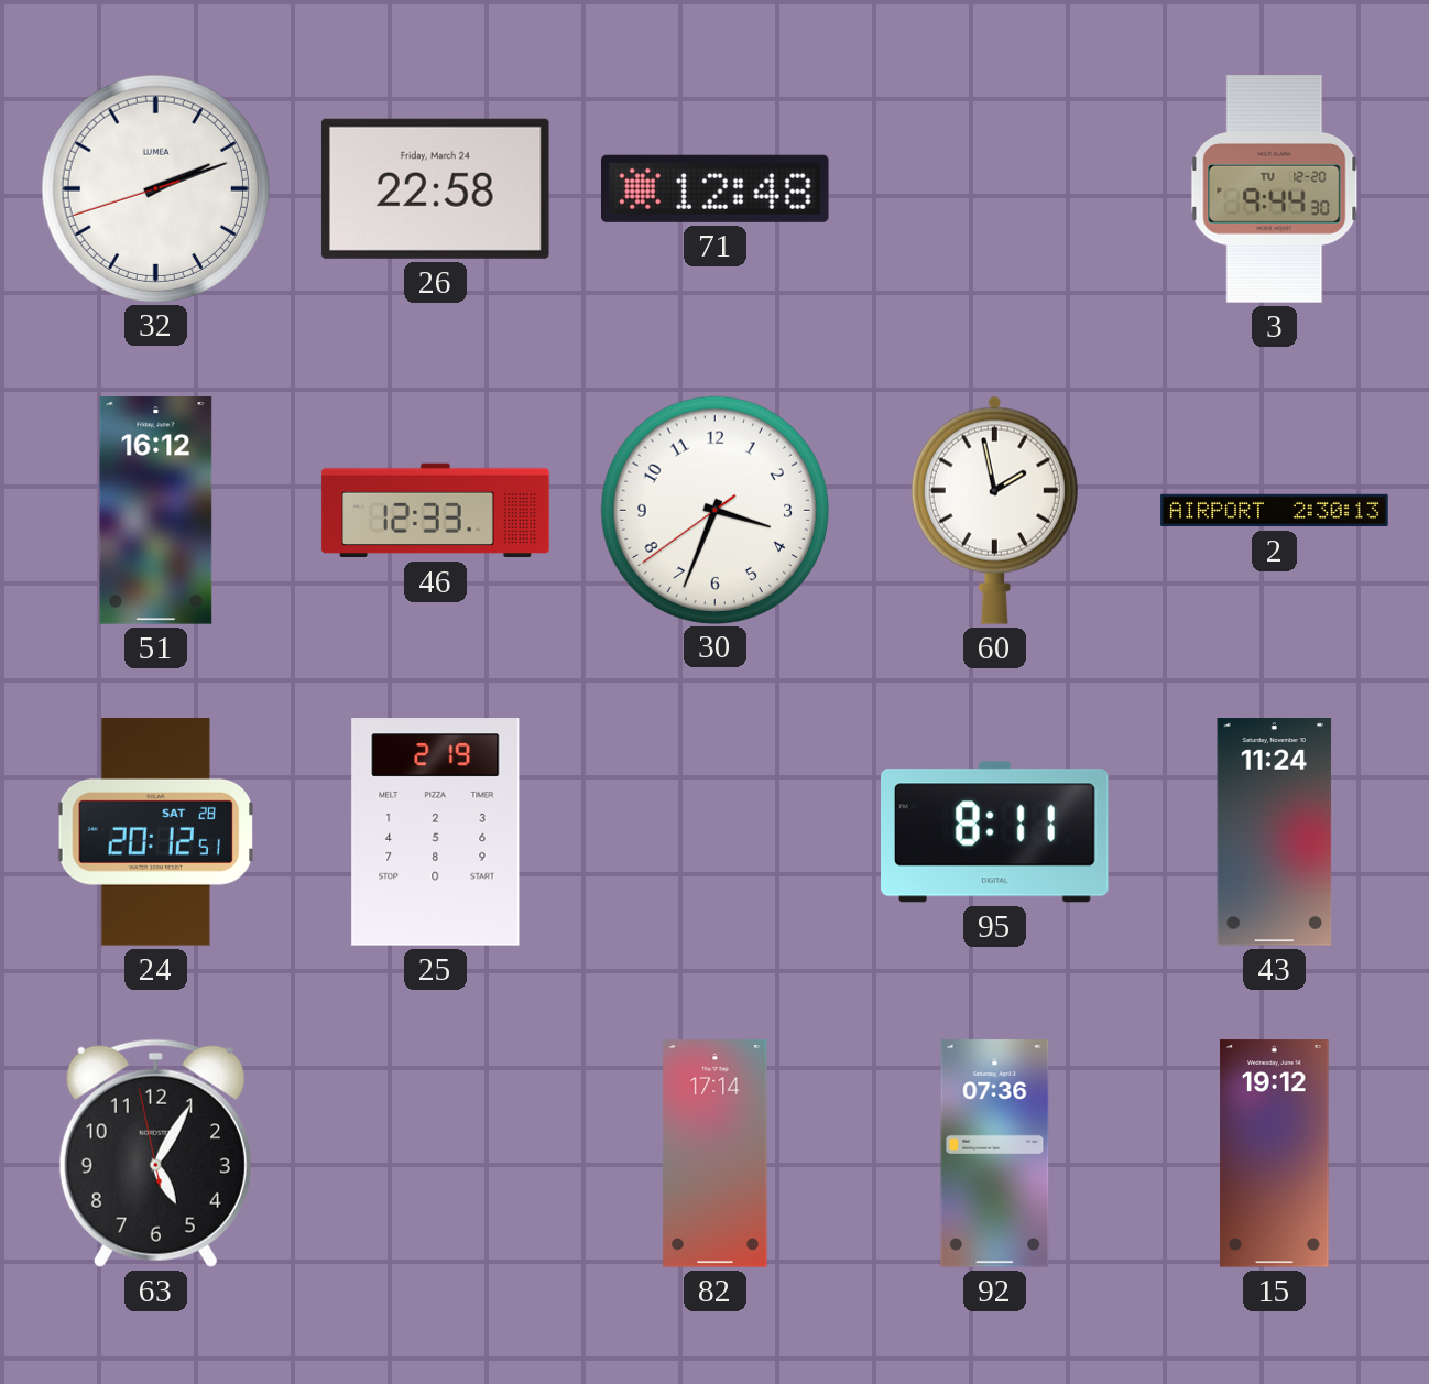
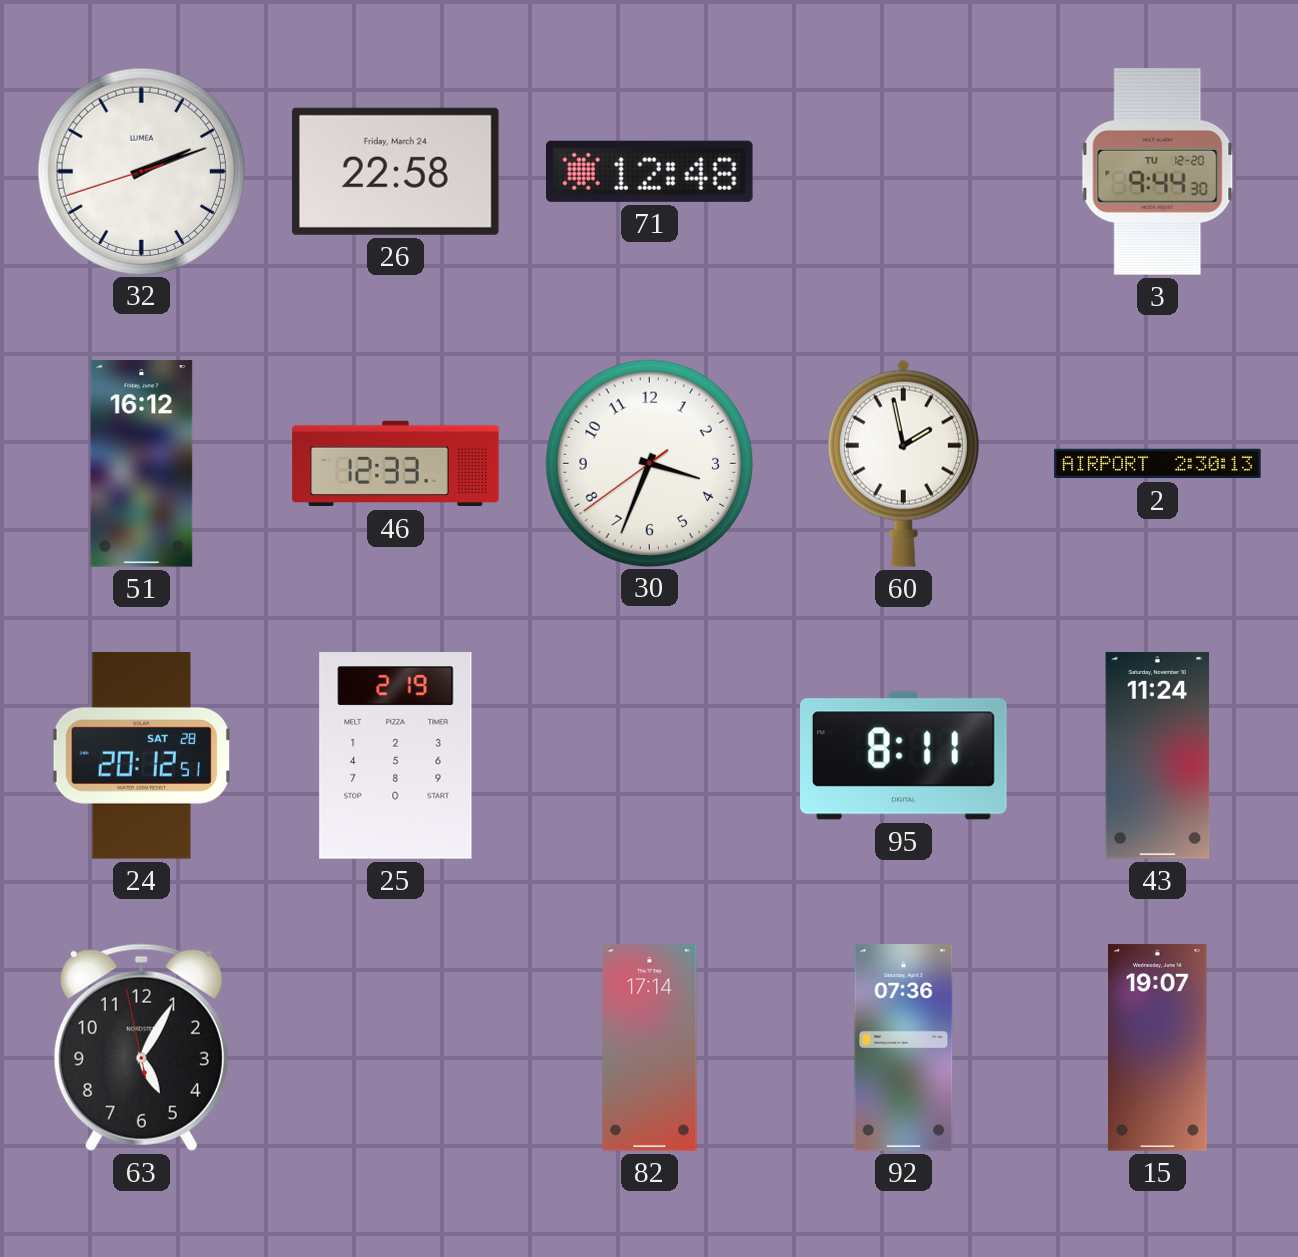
15: 19:12 -> 19:07 (1158, 1048)
